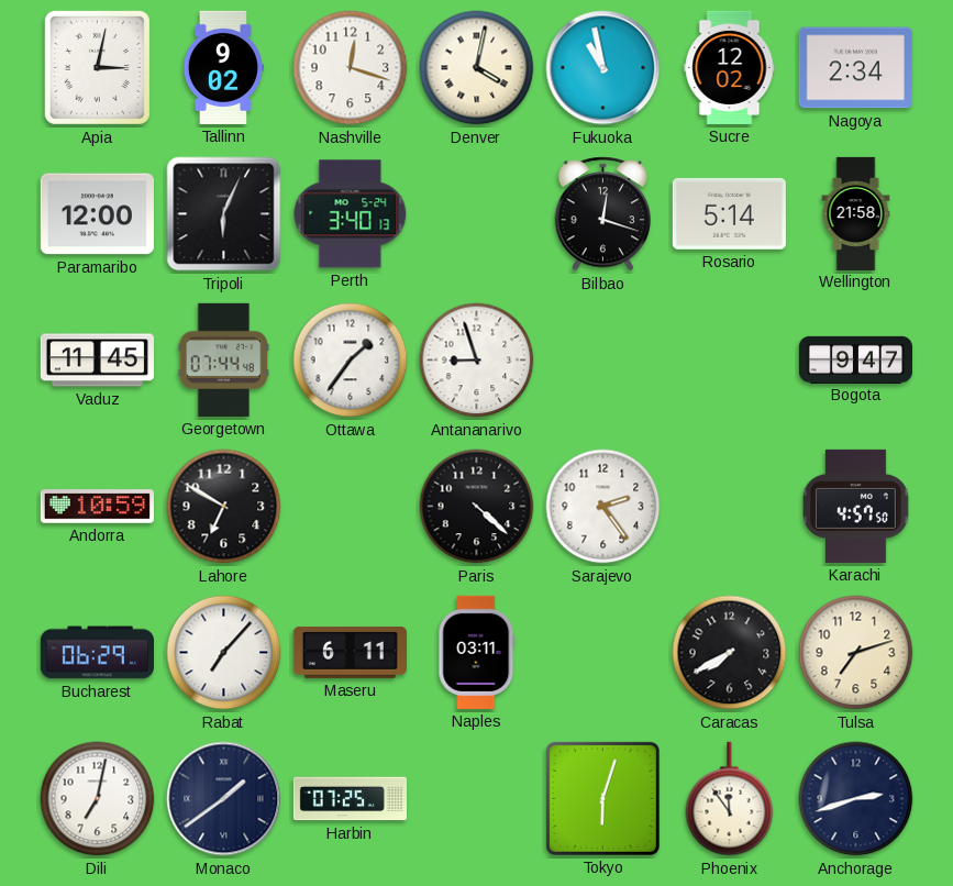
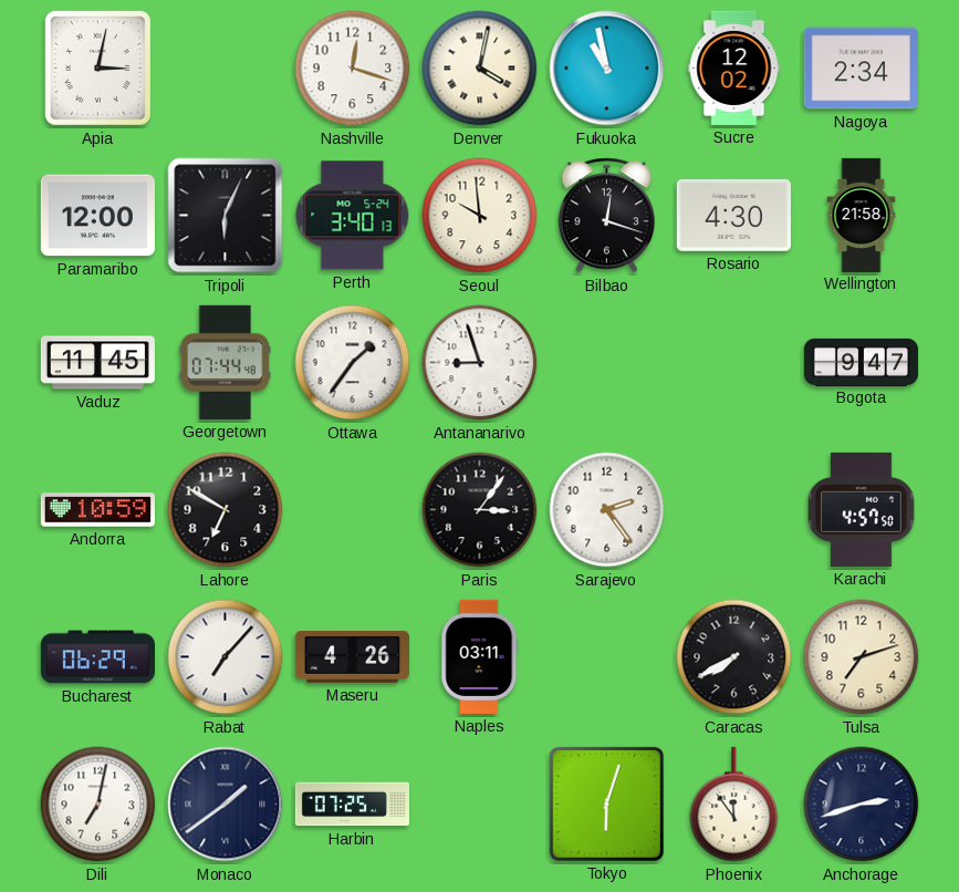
Tallinn: 9:02 -> none (223, 67)
Seoul: none -> 9:59 (480, 216)
Rosario: 5:14 -> 4:30 (733, 215)
Paris: 4:22 -> 3:06 (480, 510)
Maseru: 6:11 -> 4:26 (352, 656)
